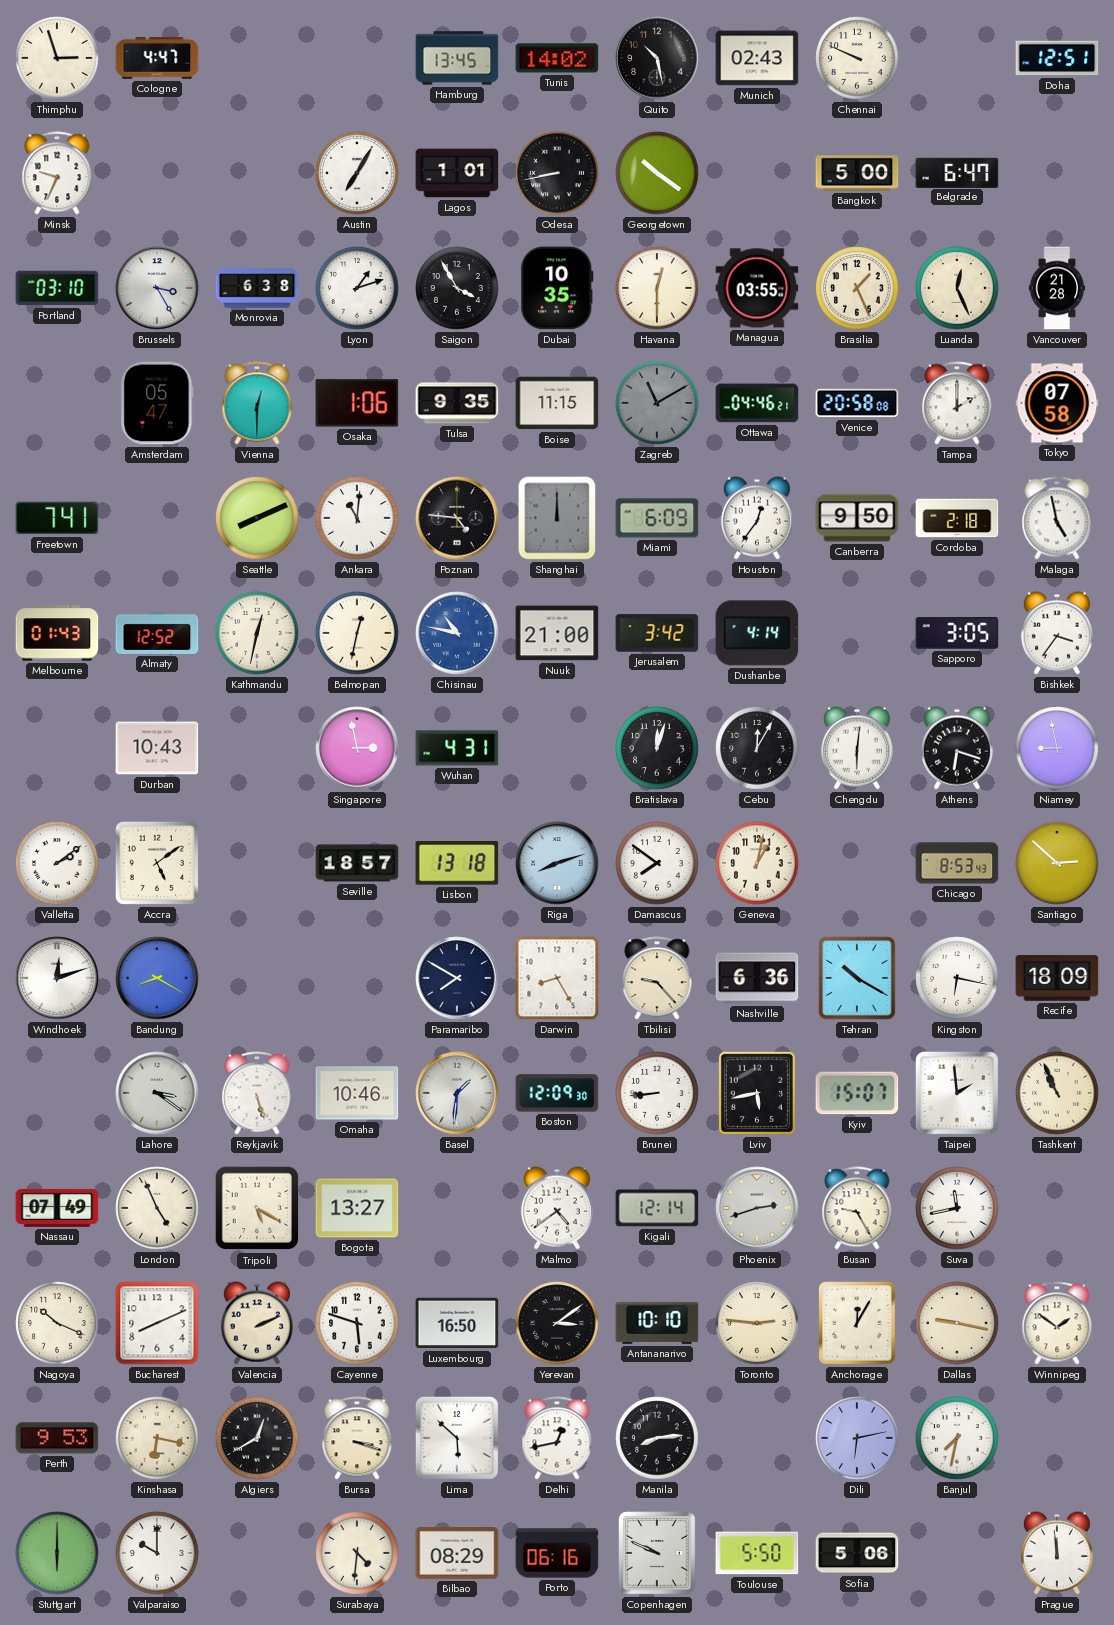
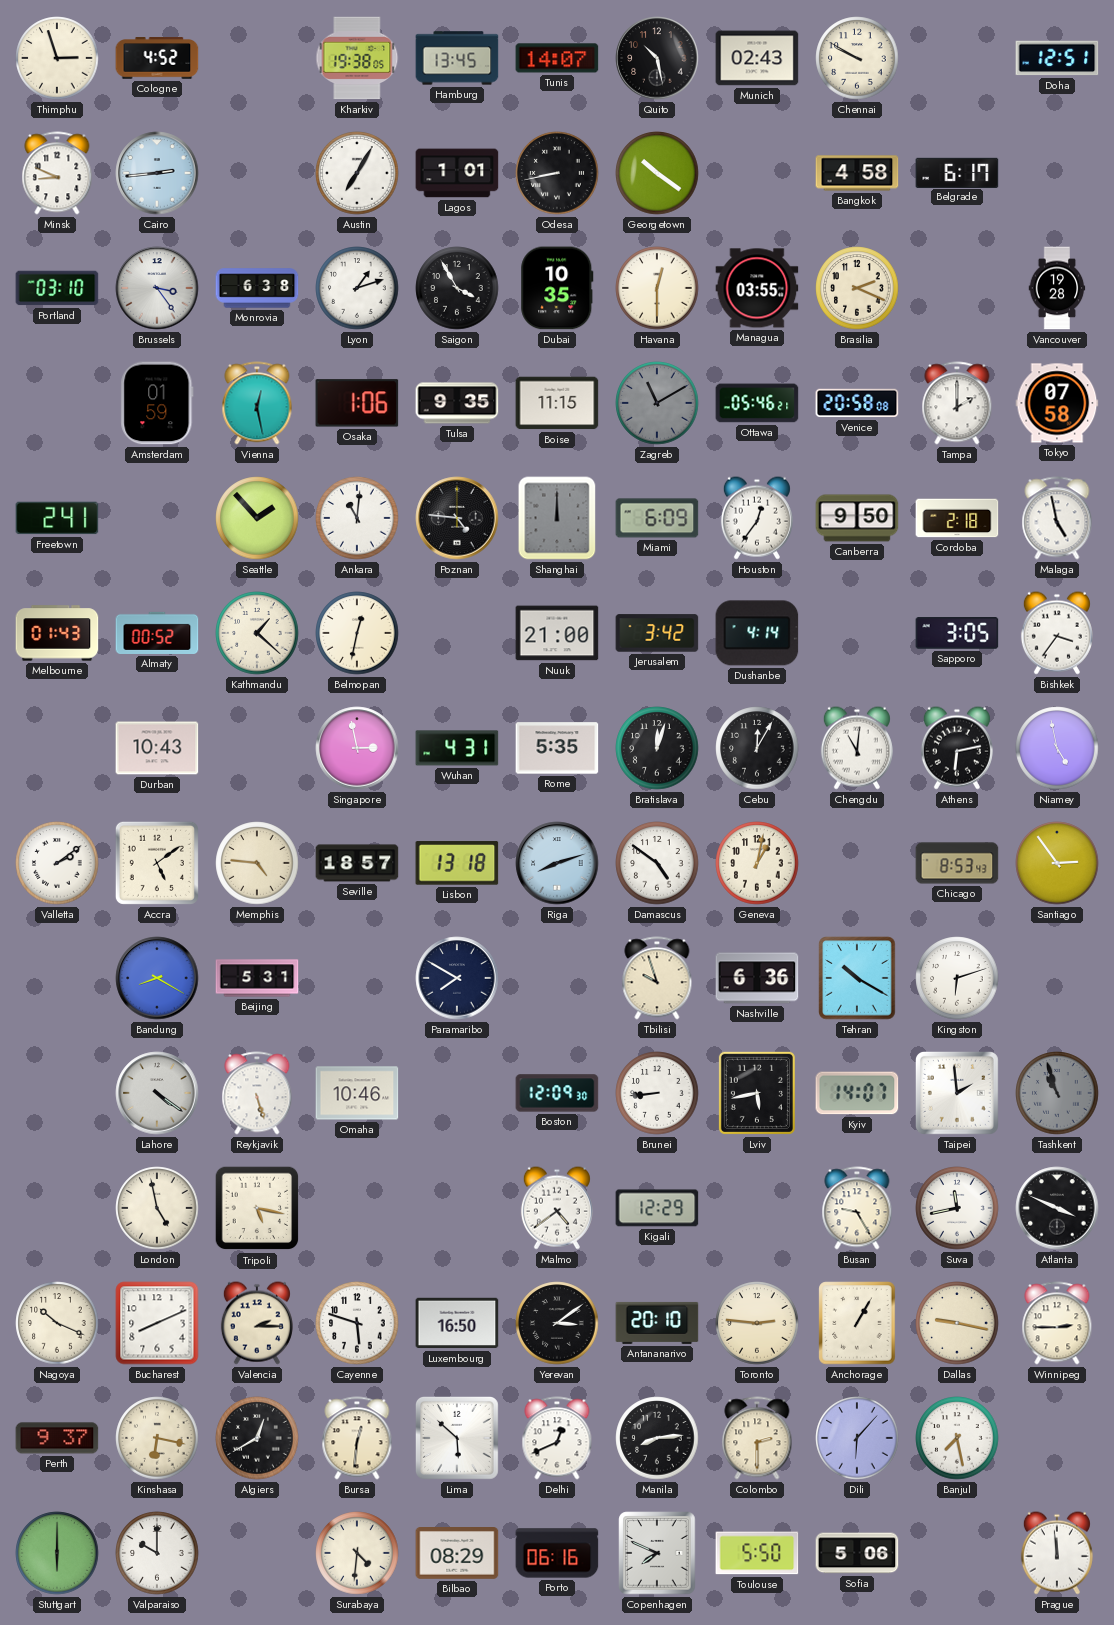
Cologne: 4:47 -> 4:52 (157, 58)
Kharkiv: none -> 19:38 (357, 58)
Tunis: 14:02 -> 14:07 (557, 58)
Chennai: 9:49 -> 9:50 (857, 58)
Minsk: 9:34 -> 8:49 (57, 173)
Cairo: none -> 2:44 (157, 173)
Bangkok: 5:00 -> 4:58 (857, 173)
Belgrade: 6:47 -> 6:17 (957, 172)
Brussels: 3:25 -> 3:24 (157, 288)
Brasilia: 1:26 -> 2:19 (857, 288)
Luanda: 12:26 -> none (957, 288)
Vancouver: 21:28 -> 19:28 (1057, 288)
Amsterdam: 05:47 -> 01:59 (157, 403)
Vienna: 12:30 -> 12:28 (257, 403)
Ottawa: 04:46 -> 05:46 (757, 403)
Freetown: 7:41 -> 2:41 (57, 518)
Seattle: 8:11 -> 1:53 (257, 518)
Almaty: 12:52 -> 00:52 (157, 633)
Kathmandu: 12:32 -> 1:22 (257, 633)
Chisinau: 10:47 -> none (457, 633)
Rome: none -> 5:35 (557, 748)
Chengdu: 6:01 -> 11:01 (857, 748)
Athens: 6:18 -> 6:13 (957, 748)
Niamey: 8:58 -> 4:58 (1057, 748)
Memphis: none -> 4:46 (257, 863)
Damascus: 7:51 -> 4:51 (657, 863)
Santiago: 2:52 -> 2:54 (1057, 863)
Windhoek: 12:12 -> none (57, 978)
Beijing: none -> 5:31 (257, 978)
Darwin: 8:25 -> none (557, 978)
Tbilisi: 9:23 -> 9:57 (657, 978)
Kingston: 6:17 -> 6:12 (957, 978)
Recife: 18:09 -> none (1057, 978)
Lahore: 3:21 -> 4:21 (157, 1093)
Basel: 1:31 -> none (457, 1093)
Kyiv: 15:07 -> 14:07 (857, 1093)
Tashkent: 10:56 -> 10:57 (1057, 1093)
Tashkent dial: cream -> grey (1057, 1093)
Nassau: 07:49 -> none (57, 1208)
London: 4:56 -> 4:58 (157, 1208)
Tripoli: 5:20 -> 5:17 (257, 1208)
Bogota: 13:27 -> none (357, 1208)
Kigali: 12:14 -> 12:29 (657, 1208)
Phoenix: 2:42 -> none (757, 1208)
Atlanta: none -> 3:49 (1057, 1208)
Valencia: 2:11 -> 2:15 (257, 1323)
Antananarivo: 10:10 -> 20:10 (657, 1323)
Anchorage: 12:05 -> 1:05 (857, 1323)
Winnipeg: 1:51 -> 2:45 (1057, 1323)
Perth: 9:53 -> 9:37 (57, 1438)
Bursa: 3:18 -> 12:31 (357, 1438)
Delhi: 12:43 -> 12:41 (557, 1438)
Colombo: none -> 2:30 (757, 1438)
Dili: 6:13 -> 6:07 (857, 1438)
Banjul: 7:32 -> 7:28 (957, 1438)
Copenhagen: 9:49 -> 7:49 (657, 1553)
